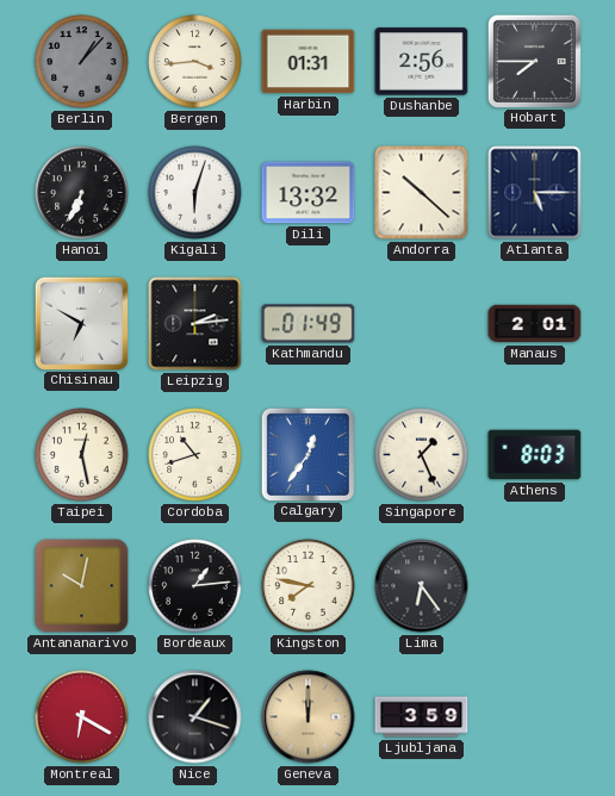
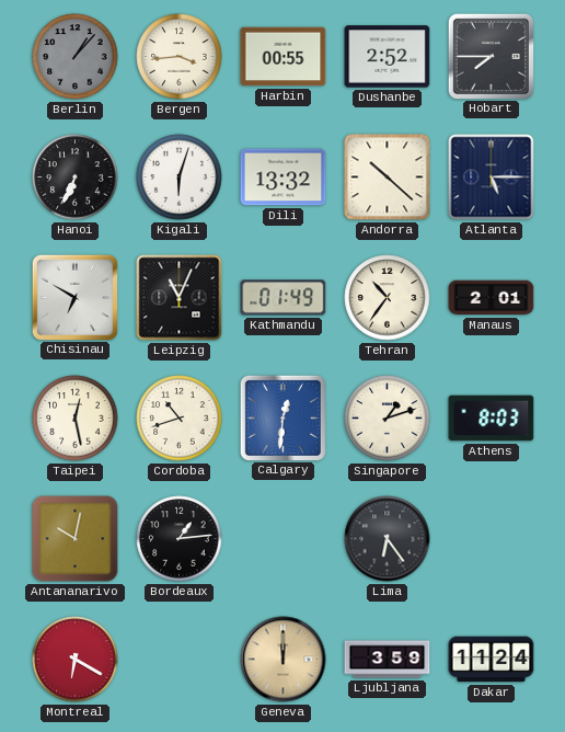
Harbin: 01:31 -> 00:55 (284, 57)
Dushanbe: 2:56 -> 2:52 (388, 57)
Leipzig: 2:14 -> 11:04 (180, 298)
Tehran: none -> 10:36 (388, 298)
Calgary: 12:36 -> 12:31 (282, 418)
Singapore: 1:26 -> 1:12 (388, 419)
Kingston: 7:47 -> none (309, 586)
Nice: 1:18 -> none (195, 717)
Dakar: none -> 11:24 (492, 660)
